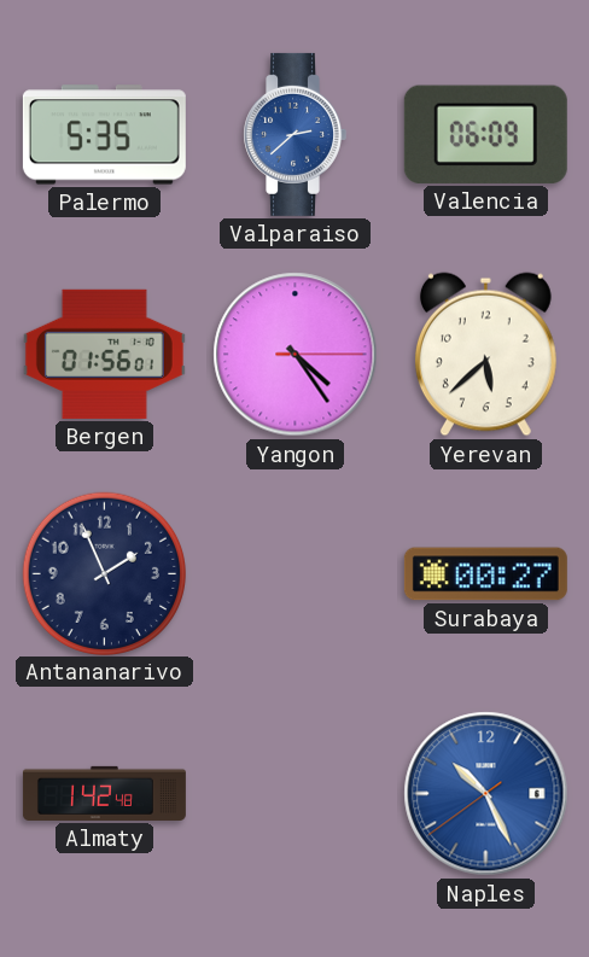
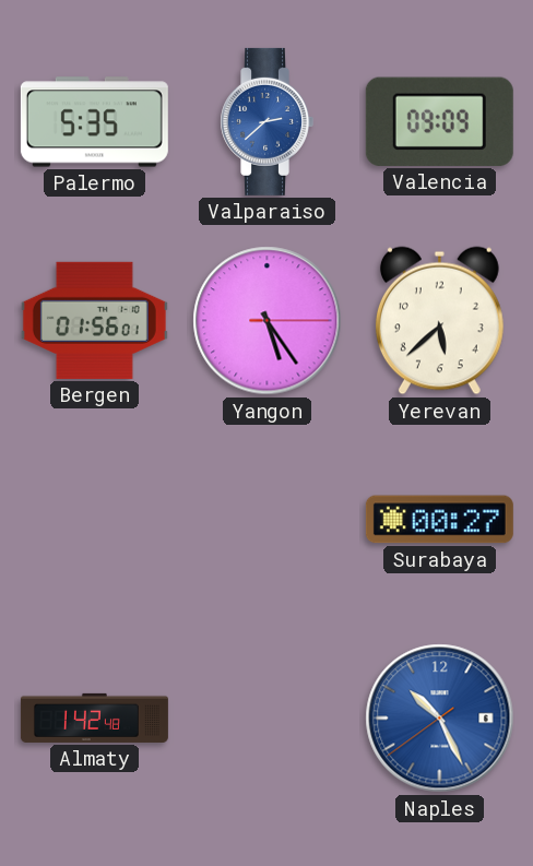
Valencia: 06:09 -> 09:09 (439, 121)
Yangon: 4:24 -> 5:24 (268, 321)
Antananarivo: 1:56 -> none (104, 573)
